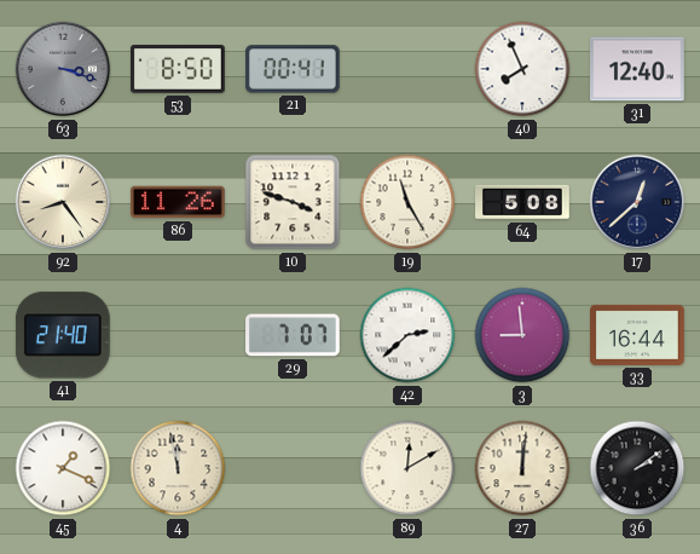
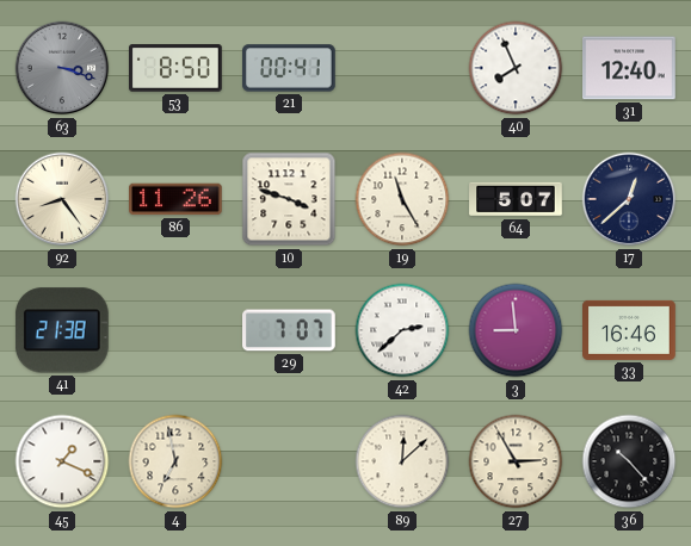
64: 5:08 -> 5:07 (516, 199)
41: 21:40 -> 21:38 (62, 330)
33: 16:44 -> 16:46 (629, 330)
4: 11:58 -> 6:58 (175, 461)
89: 12:10 -> 12:08 (402, 461)
27: 12:01 -> 2:55 (516, 461)
36: 2:09 -> 10:23 (629, 461)
